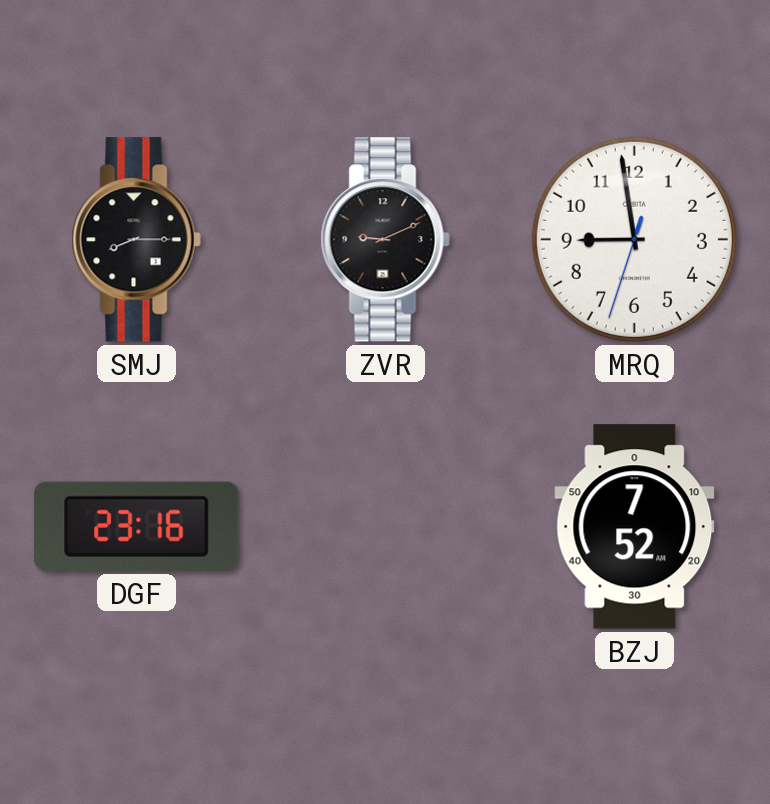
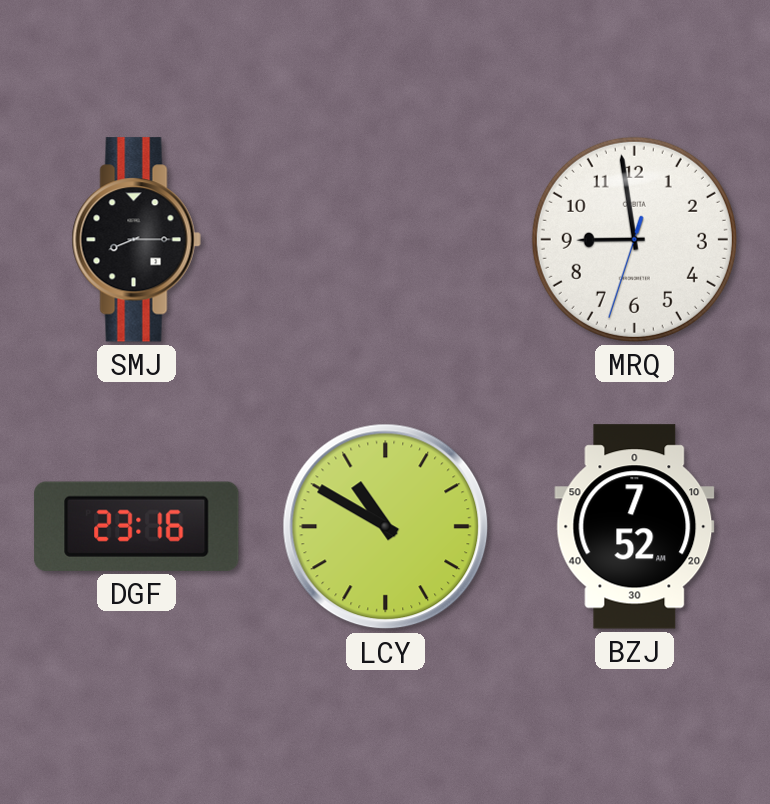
ZVR: 9:11 -> none (385, 240)
LCY: none -> 10:50 (386, 527)
